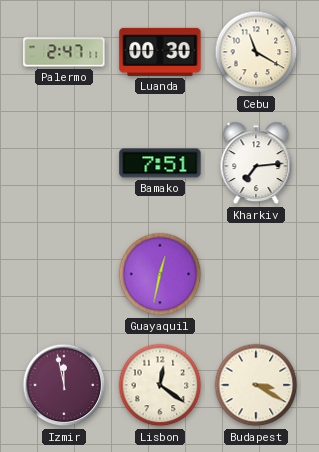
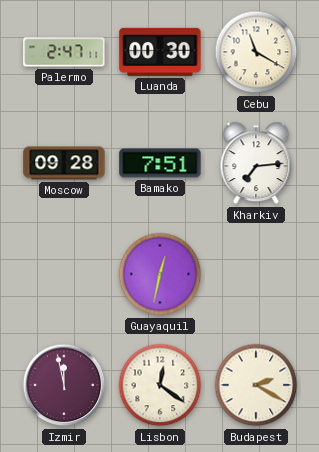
Moscow: none -> 09:28 (64, 163)
Budapest: 3:20 -> 2:20 (256, 385)
